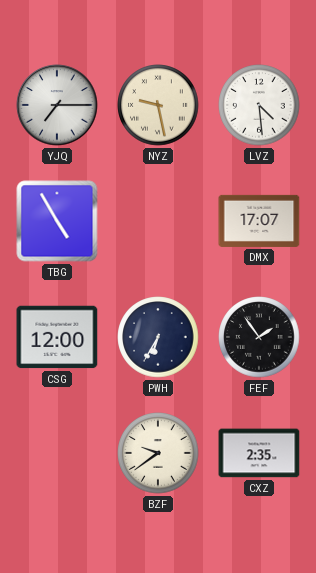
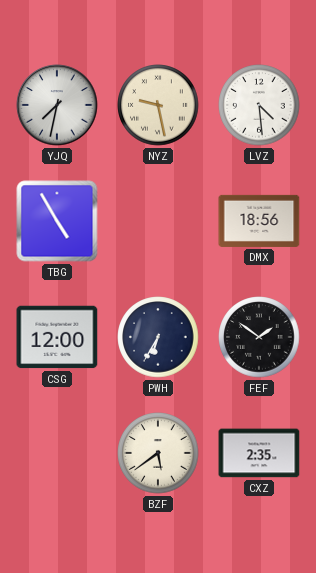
YJQ: 7:15 -> 7:32 (57, 105)
DMX: 17:07 -> 18:56 (259, 221)
FEF: 1:54 -> 1:51 (259, 337)
BZF: 9:39 -> 5:39 (158, 453)
